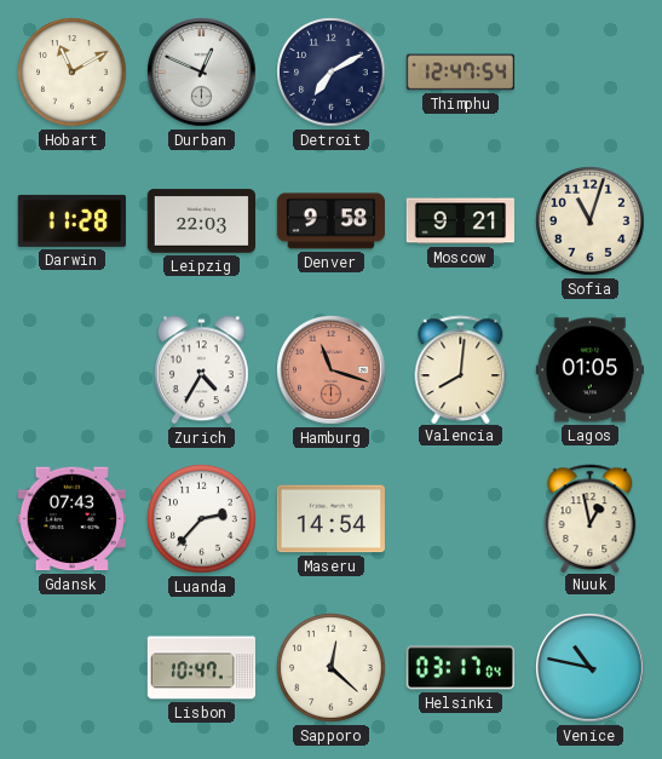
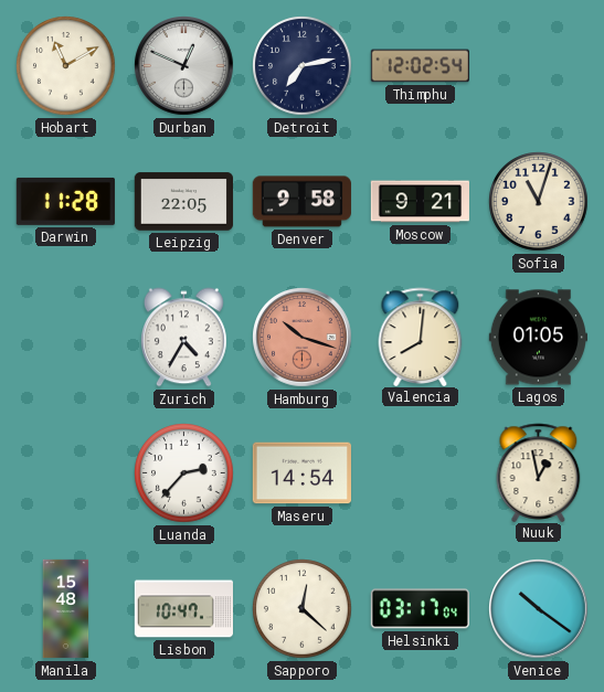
Detroit: 7:10 -> 7:13 (303, 66)
Thimphu: 12:47 -> 12:02 (420, 66)
Leipzig: 22:03 -> 22:05 (183, 202)
Hamburg: 11:18 -> 10:18 (303, 338)
Gdansk: 07:43 -> none (71, 519)
Manila: none -> 15:48 (66, 609)
Venice: 10:47 -> 10:21 (539, 609)
